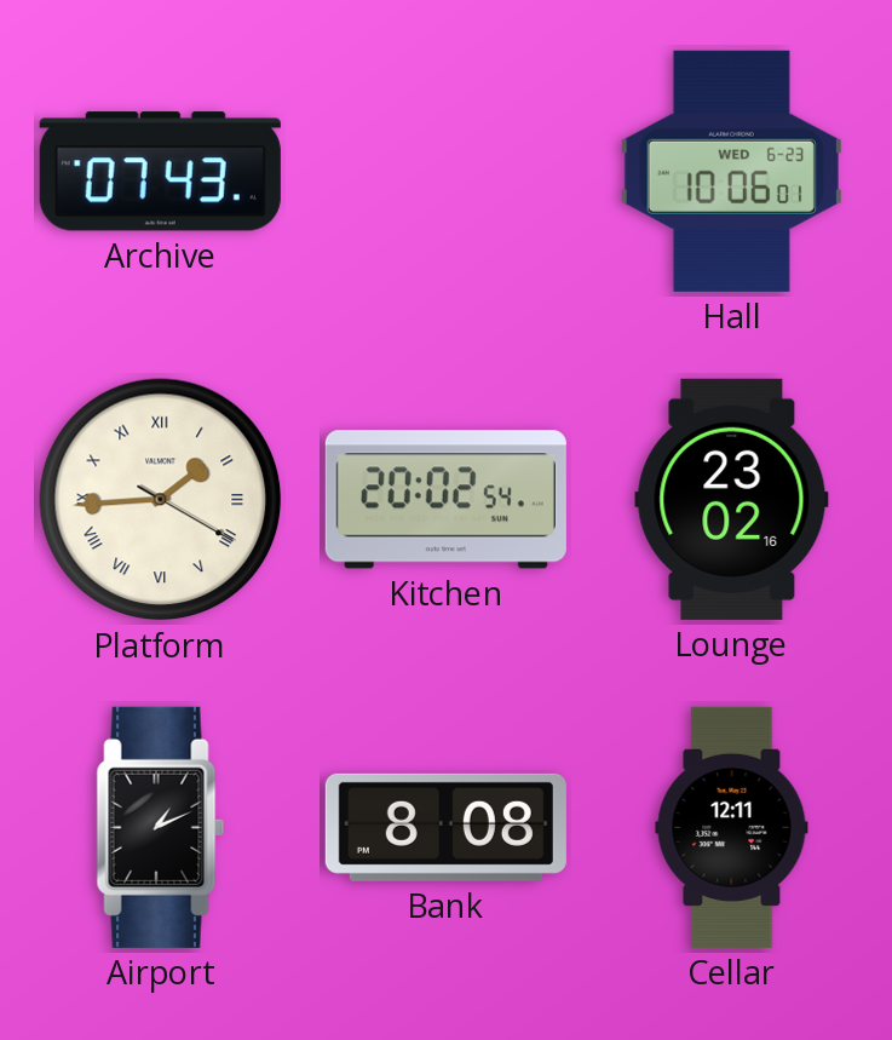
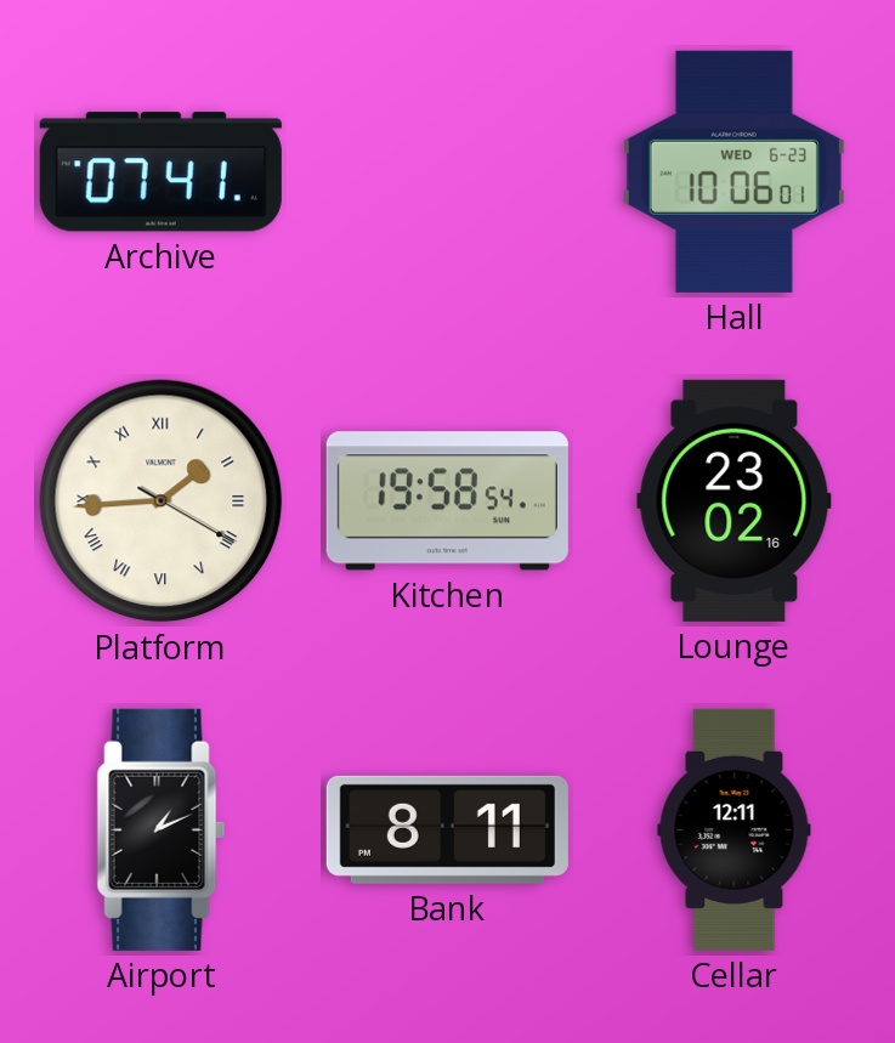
Archive: 07:43 -> 07:41 (160, 172)
Kitchen: 20:02 -> 19:58 (447, 501)
Bank: 8:08 -> 8:11 (447, 829)
